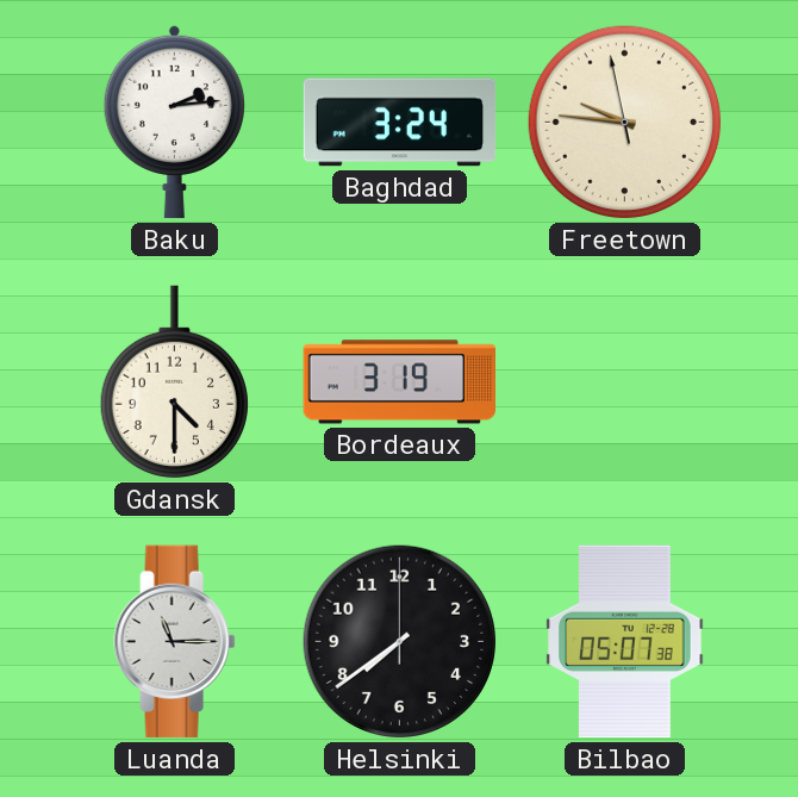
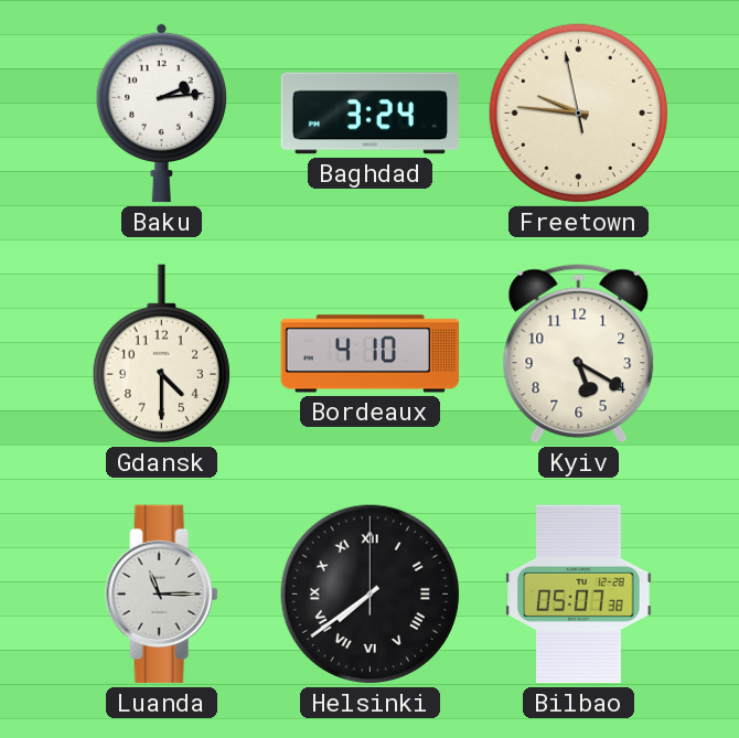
Bordeaux: 3:19 -> 4:10 (371, 354)
Kyiv: none -> 5:20 (579, 354)
Helsinki numerals: Arabic -> Roman (371, 595)
